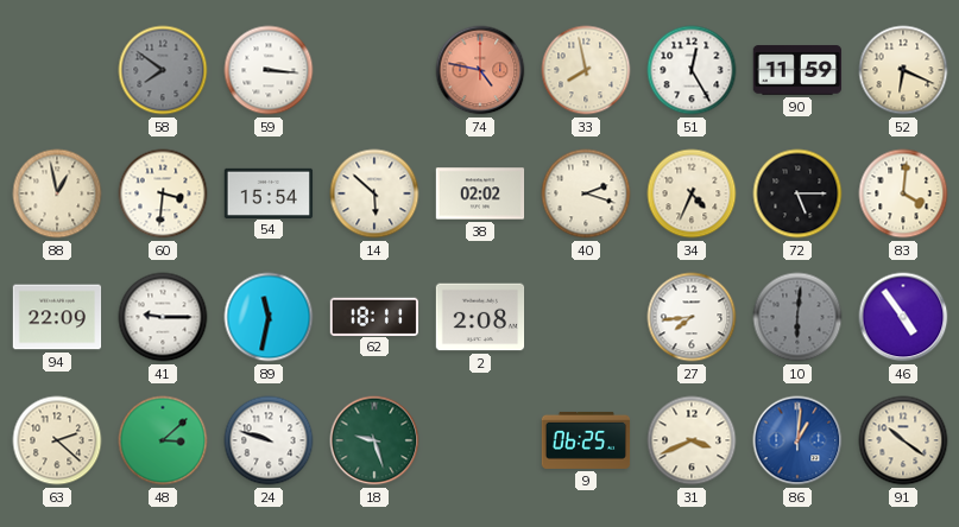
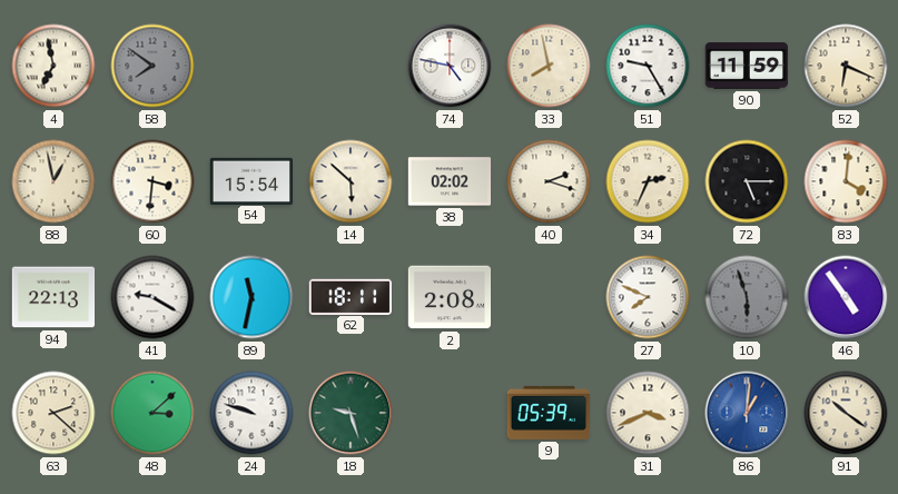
4: none -> 6:58 (53, 66)
59: 3:16 -> none (269, 70)
74 dial: salmon -> white (450, 66)
51: 12:25 -> 9:25 (648, 66)
34: 4:34 -> 2:34 (648, 181)
94: 22:09 -> 22:13 (53, 297)
41: 9:15 -> 9:20 (152, 297)
27: 7:44 -> 7:49 (648, 297)
10: 6:01 -> 5:57 (747, 297)
9: 06:25 -> 05:39 (549, 413)
